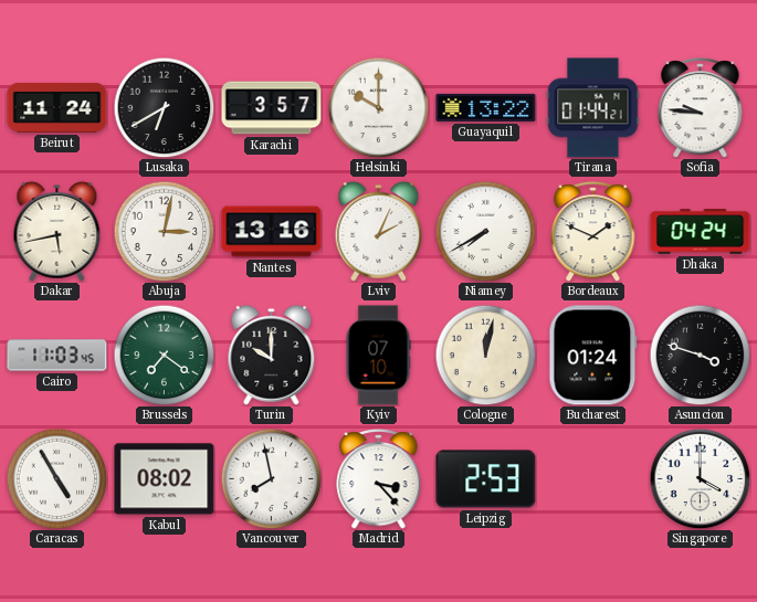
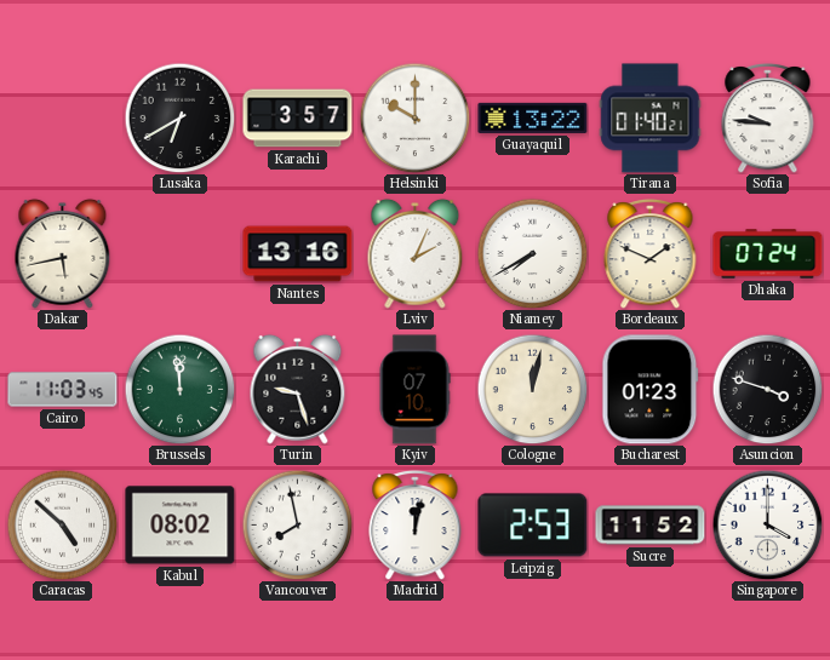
Beirut: 11:24 -> none (57, 107)
Tirana: 01:44 -> 01:40 (651, 119)
Abuja: 3:02 -> none (164, 231)
Dhaka: 04:24 -> 07:24 (768, 254)
Brussels: 7:21 -> 11:59 (179, 389)
Turin: 10:00 -> 9:27 (298, 389)
Bucharest: 01:24 -> 01:23 (651, 390)
Caracas: 4:55 -> 4:52 (62, 524)
Madrid: 3:23 -> 12:02 (416, 524)
Sucre: none -> 11:52 (651, 526)
